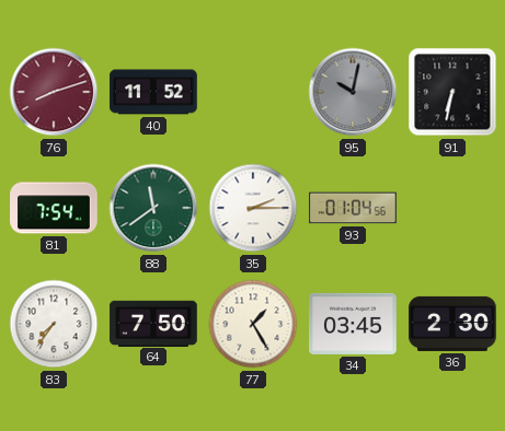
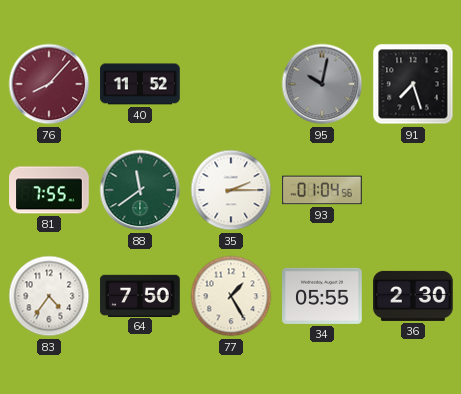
76: 8:12 -> 8:07 (49, 84)
91: 6:32 -> 7:27 (413, 84)
81: 7:54 -> 7:55 (49, 190)
83: 7:36 -> 4:36 (49, 296)
34: 03:45 -> 05:55 (322, 296)
